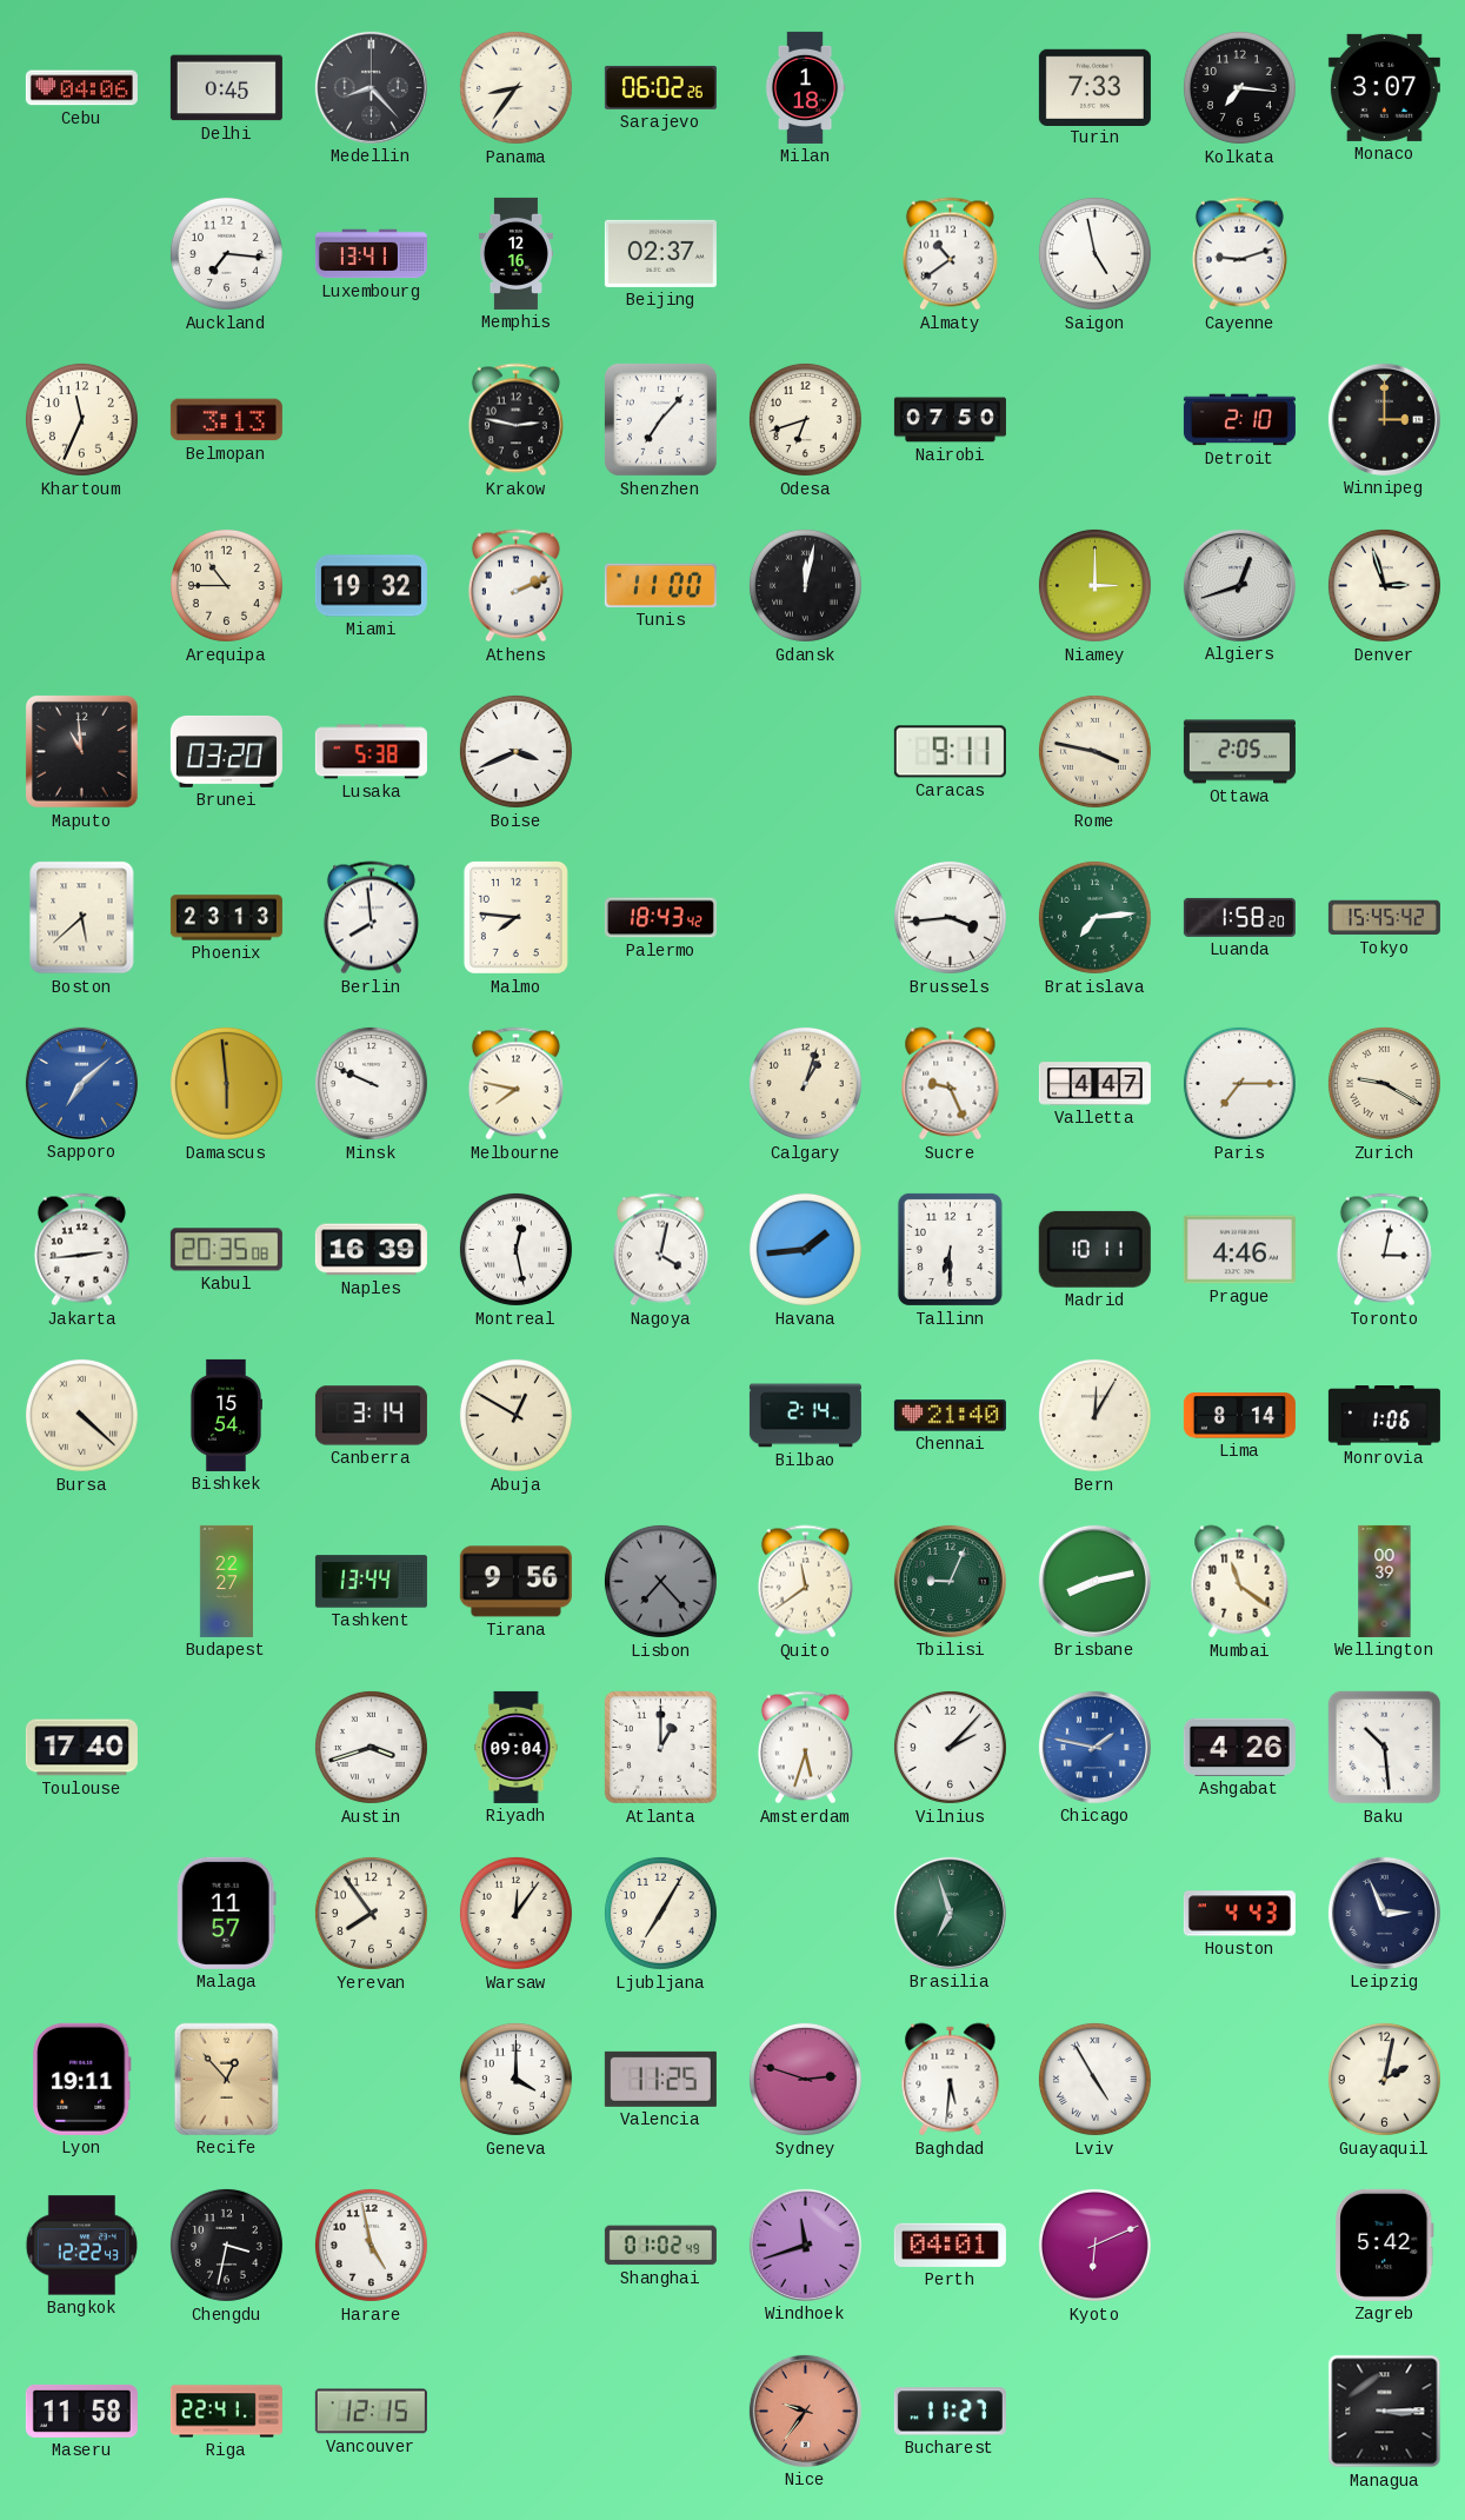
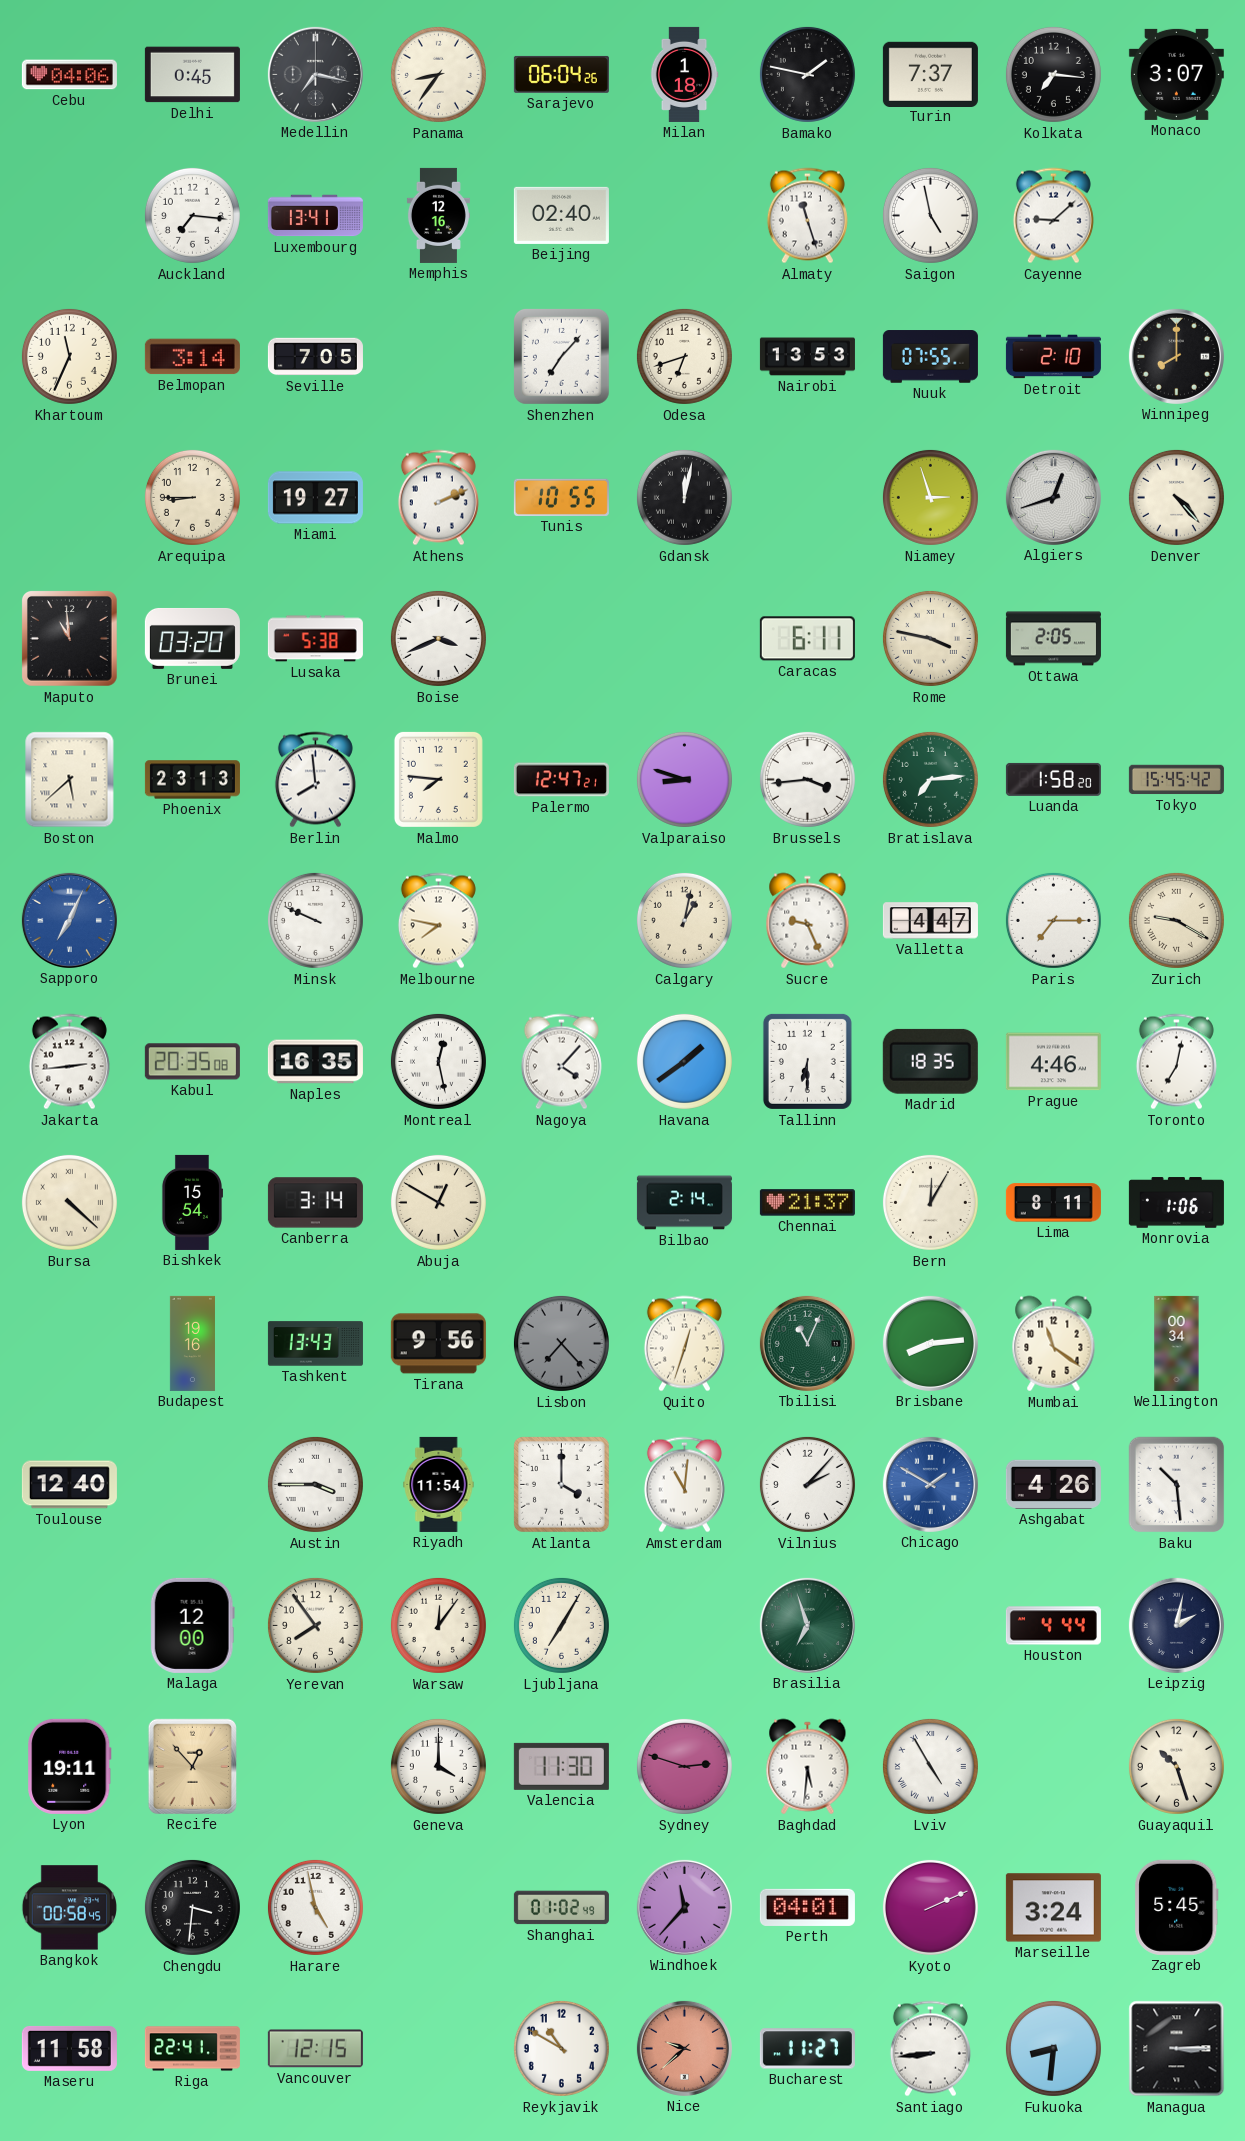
Medellin: 8:23 -> 7:17 (315, 74)
Sarajevo: 06:02 -> 06:04 (561, 74)
Bamako: none -> 1:47 (807, 74)
Turin: 7:33 -> 7:37 (930, 74)
Beijing: 02:37 -> 02:40 (561, 215)
Almaty: 10:39 -> 11:27 (807, 216)
Cayenne: 9:12 -> 9:08 (1053, 216)
Belmopan: 3:13 -> 3:14 (192, 357)
Seville: none -> 7:05 (315, 357)
Krakow: 2:47 -> none (515, 420)
Nairobi: 07:50 -> 13:53 (807, 357)
Nuuk: none -> 07:55 (930, 357)
Winnipeg: 3:00 -> 8:00 (1176, 356)
Arequipa: 10:45 -> 8:45 (192, 497)
Miami: 19:32 -> 19:27 (315, 498)
Tunis: 11:00 -> 10:55 (561, 497)
Niamey: 3:00 -> 2:57 (930, 497)
Denver: 2:57 -> 4:23 (1176, 497)
Caracas: 9:11 -> 6:11 (807, 639)
Palermo: 18:43 -> 12:47 (561, 780)
Valparaiso: none -> 8:48 (684, 779)
Sapporo: 7:08 -> 7:04 (69, 920)
Damascus: 5:59 -> none (226, 1083)
Calgary: 1:03 -> 1:02 (684, 920)
Naples: 16:39 -> 16:35 (315, 1062)
Nagoya: 4:02 -> 4:07 (561, 1062)
Havana: 1:44 -> 1:39 (684, 1061)
Madrid: 10:11 -> 18:35 (930, 1061)
Toronto: 3:02 -> 7:02 (1176, 1062)
Chennai: 21:40 -> 21:37 (807, 1203)
Lima: 8:14 -> 8:11 (1053, 1203)
Budapest: 22:27 -> 19:16 (192, 1343)
Tashkent: 13:44 -> 13:43 (315, 1344)
Quito: 11:39 -> 12:33 (684, 1344)
Tbilisi: 9:04 -> 11:04 (807, 1343)
Brisbane: 8:13 -> 8:14 (930, 1343)
Wellington: 00:39 -> 00:34 (1177, 1343)
Toulouse: 17:40 -> 12:40 (69, 1485)
Austin: 3:42 -> 3:45 (315, 1484)
Riyadh: 09:04 -> 11:54 (439, 1484)
Atlanta: 1:00 -> 4:00 (562, 1485)
Amsterdam: 5:33 -> 11:01 (684, 1485)
Chicago: 1:47 -> 1:50 (930, 1484)
Malaga: 11:57 -> 12:00 (192, 1625)
Houston: 4:43 -> 4:44 (1053, 1626)
Leipzig: 2:56 -> 2:02 (1176, 1625)
Valencia: 11:25 -> 11:30 (561, 1766)
Guayaquil: 2:02 -> 10:27 (1176, 1766)
Bangkok: 12:22 -> 00:58 (69, 1908)
Chengdu: 3:32 -> 3:31 (192, 1907)
Windhoek: 11:42 -> 11:37 (684, 1907)
Kyoto: 6:11 -> 2:11 (930, 1907)
Marseille: none -> 3:24 (1053, 1908)
Zagreb: 5:42 -> 5:45 (1177, 1907)
Reykjavik: none -> 10:50 (561, 2048)
Nice: 9:36 -> 9:38 (684, 2048)
Santiago: none -> 8:44 (930, 2049)
Fukuoka: none -> 8:31 (1053, 2048)
